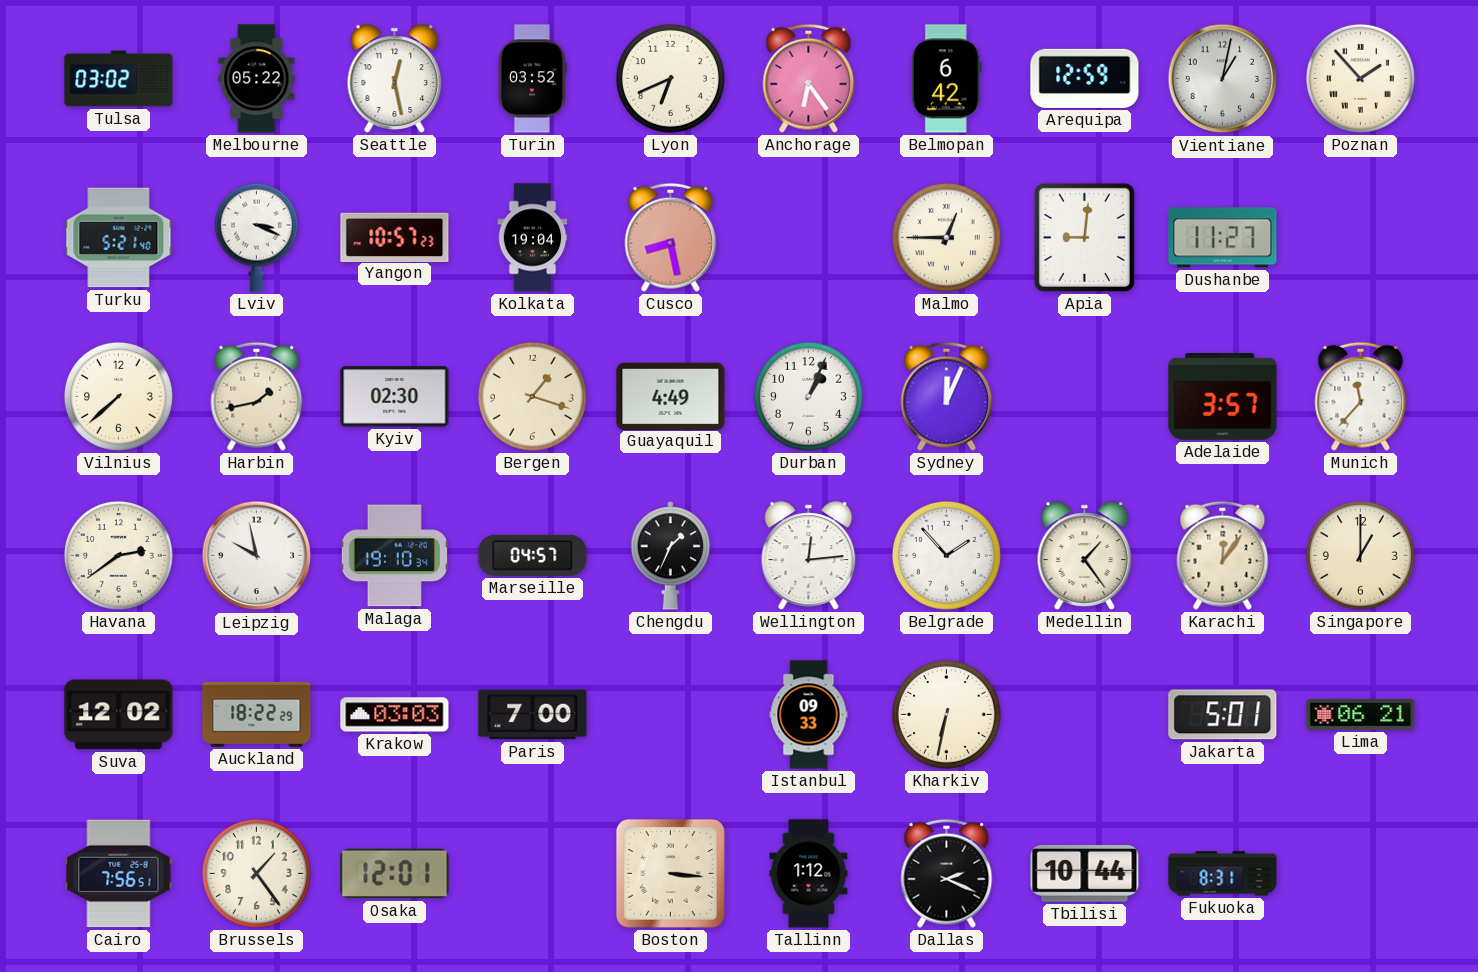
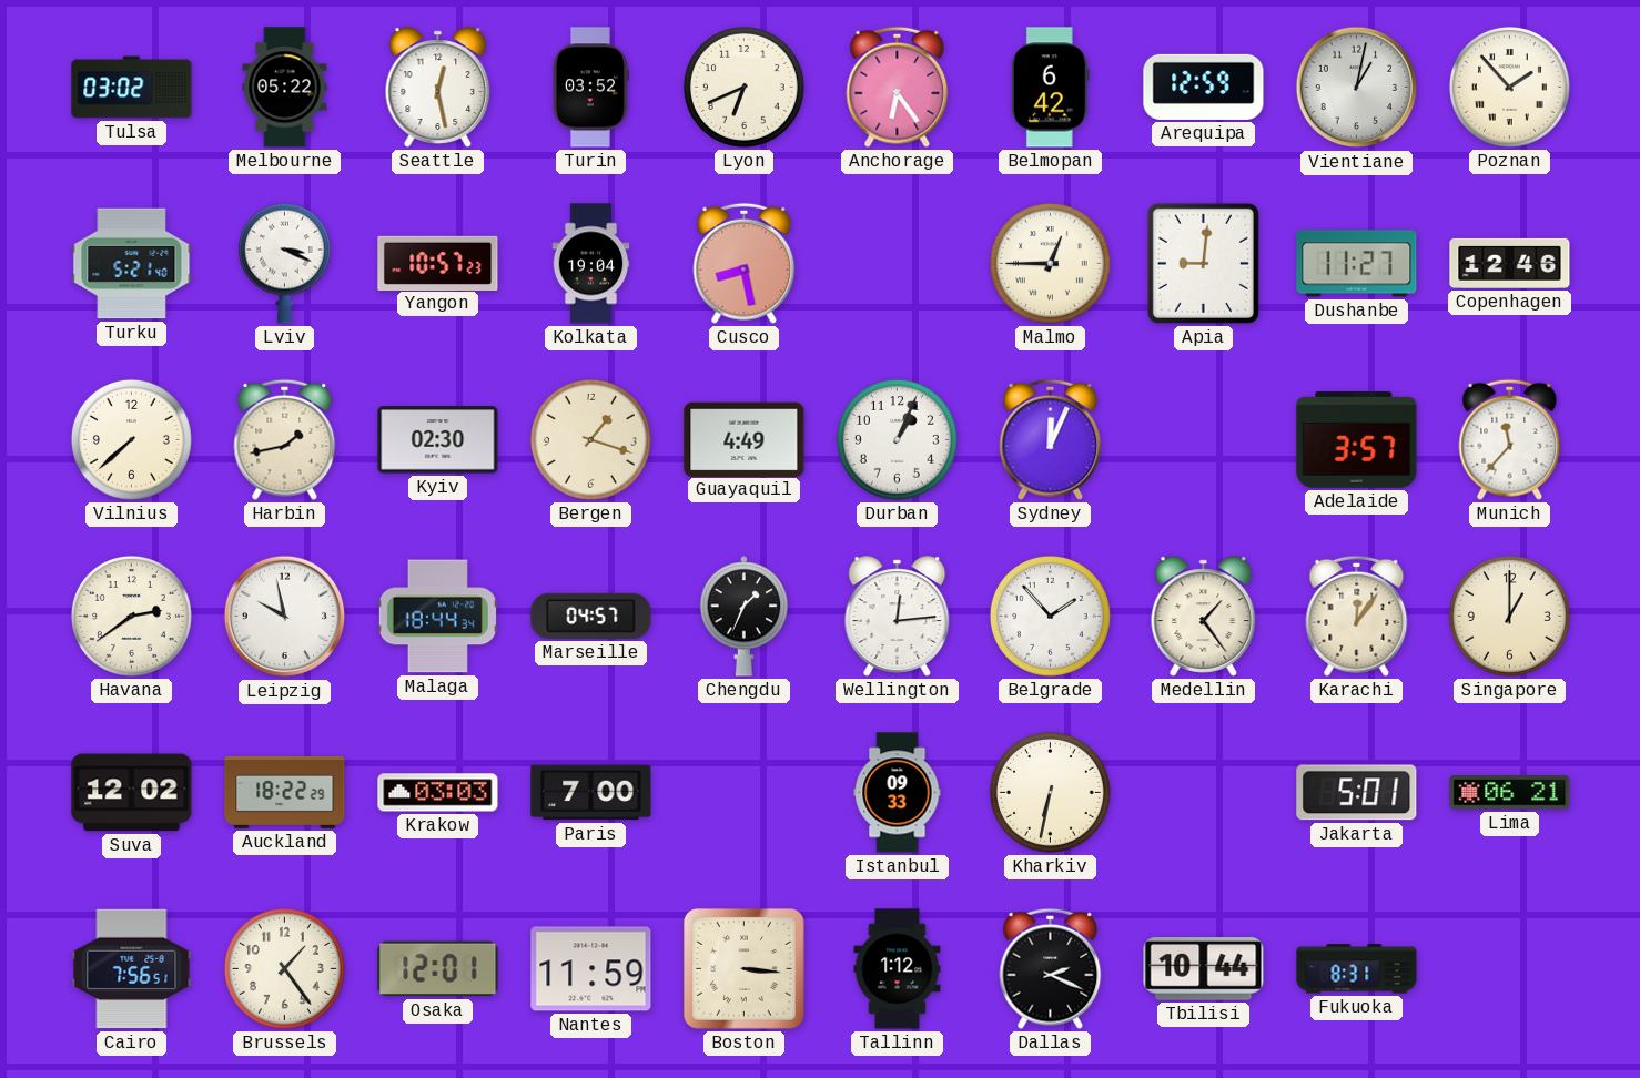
Copenhagen: none -> 12:46 (1510, 263)
Malaga: 19:10 -> 18:44 (437, 617)
Nantes: none -> 11:59 (591, 969)
